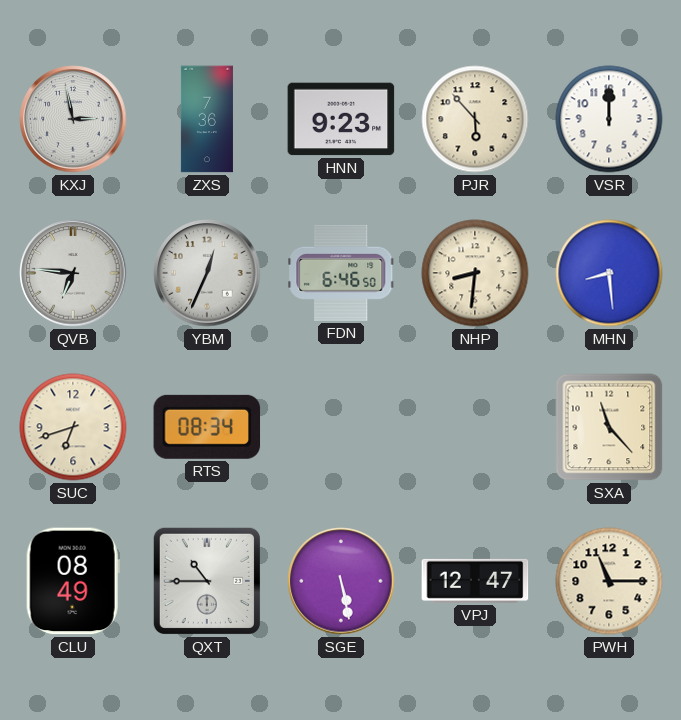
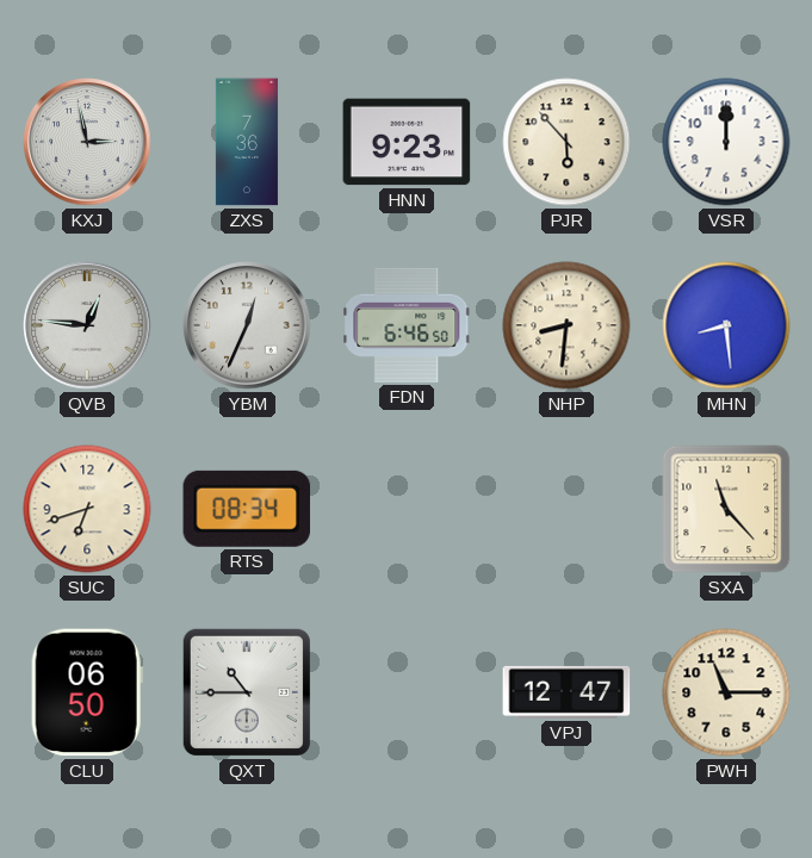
QVB: 6:46 -> 12:46 (87, 325)
CLU: 08:49 -> 06:50 (87, 692)
SGE: 5:28 -> none (341, 581)
